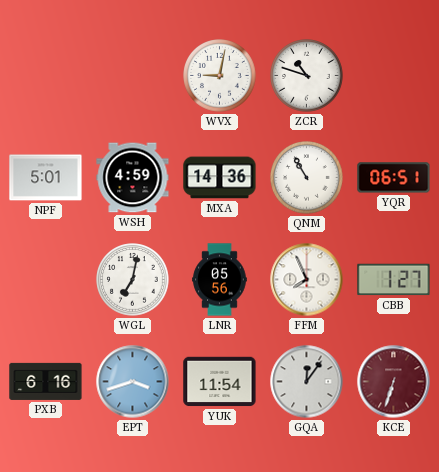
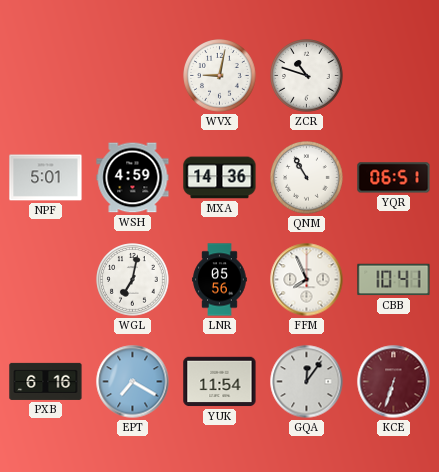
CBB: 1:27 -> 10:41 (394, 280)
EPT: 3:42 -> 7:20 (133, 382)
